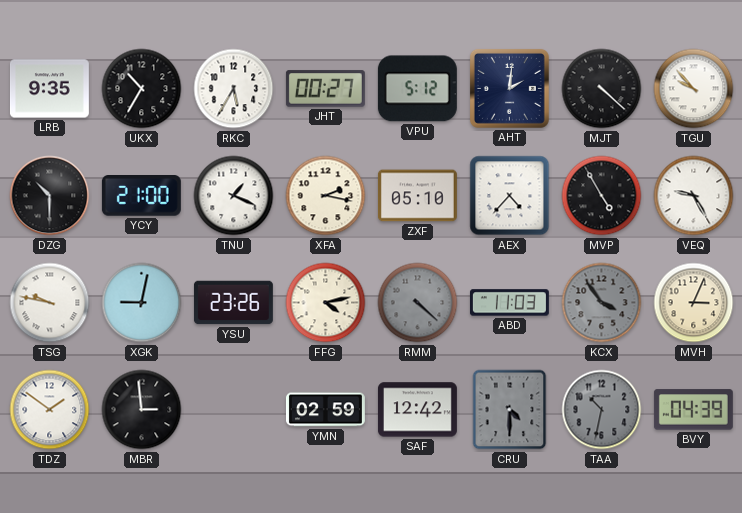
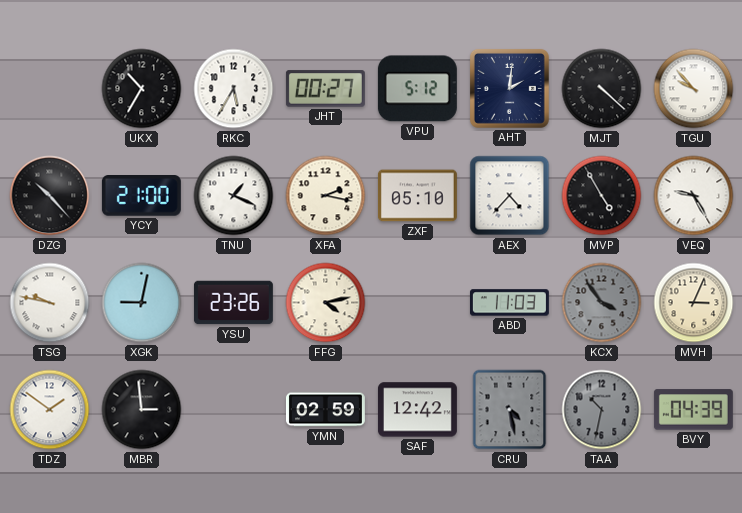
LRB: 9:35 -> none (49, 89)
DZG: 10:30 -> 10:23 (50, 196)
RMM: 4:22 -> none (418, 303)
CRU: 4:30 -> 4:28 (510, 410)
